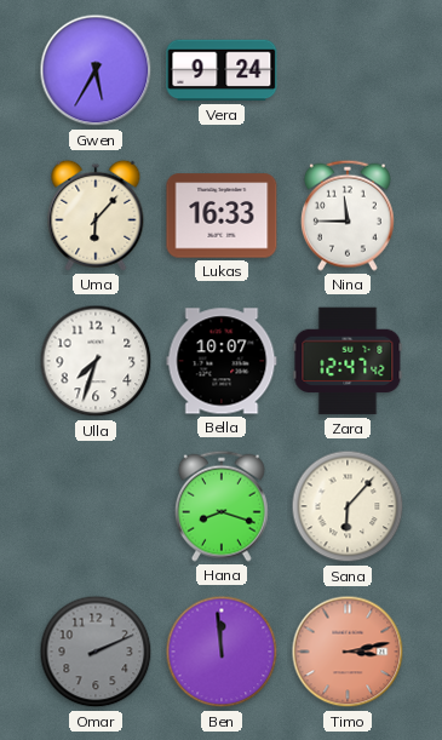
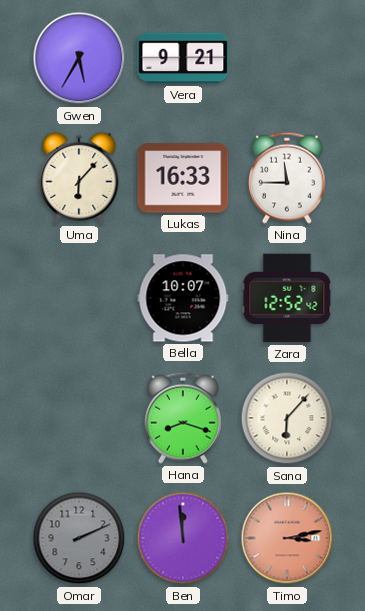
Vera: 9:24 -> 9:21 (183, 58)
Ulla: 7:33 -> none (96, 361)
Zara: 12:47 -> 12:52 (287, 298)
